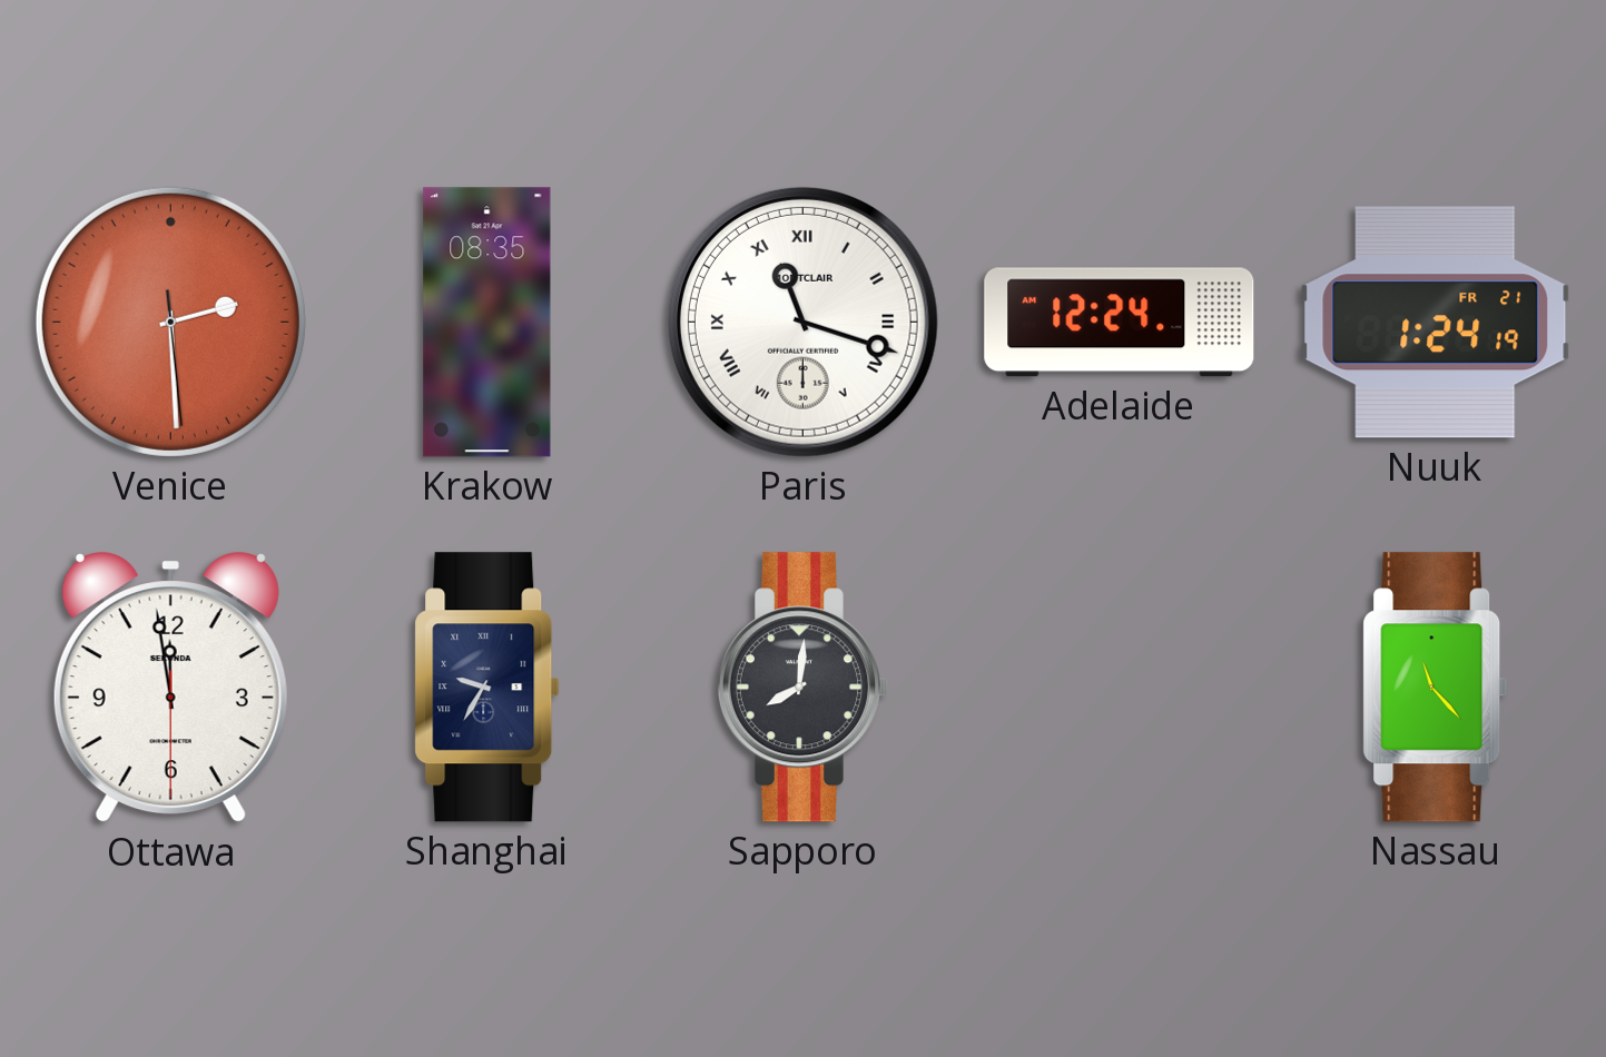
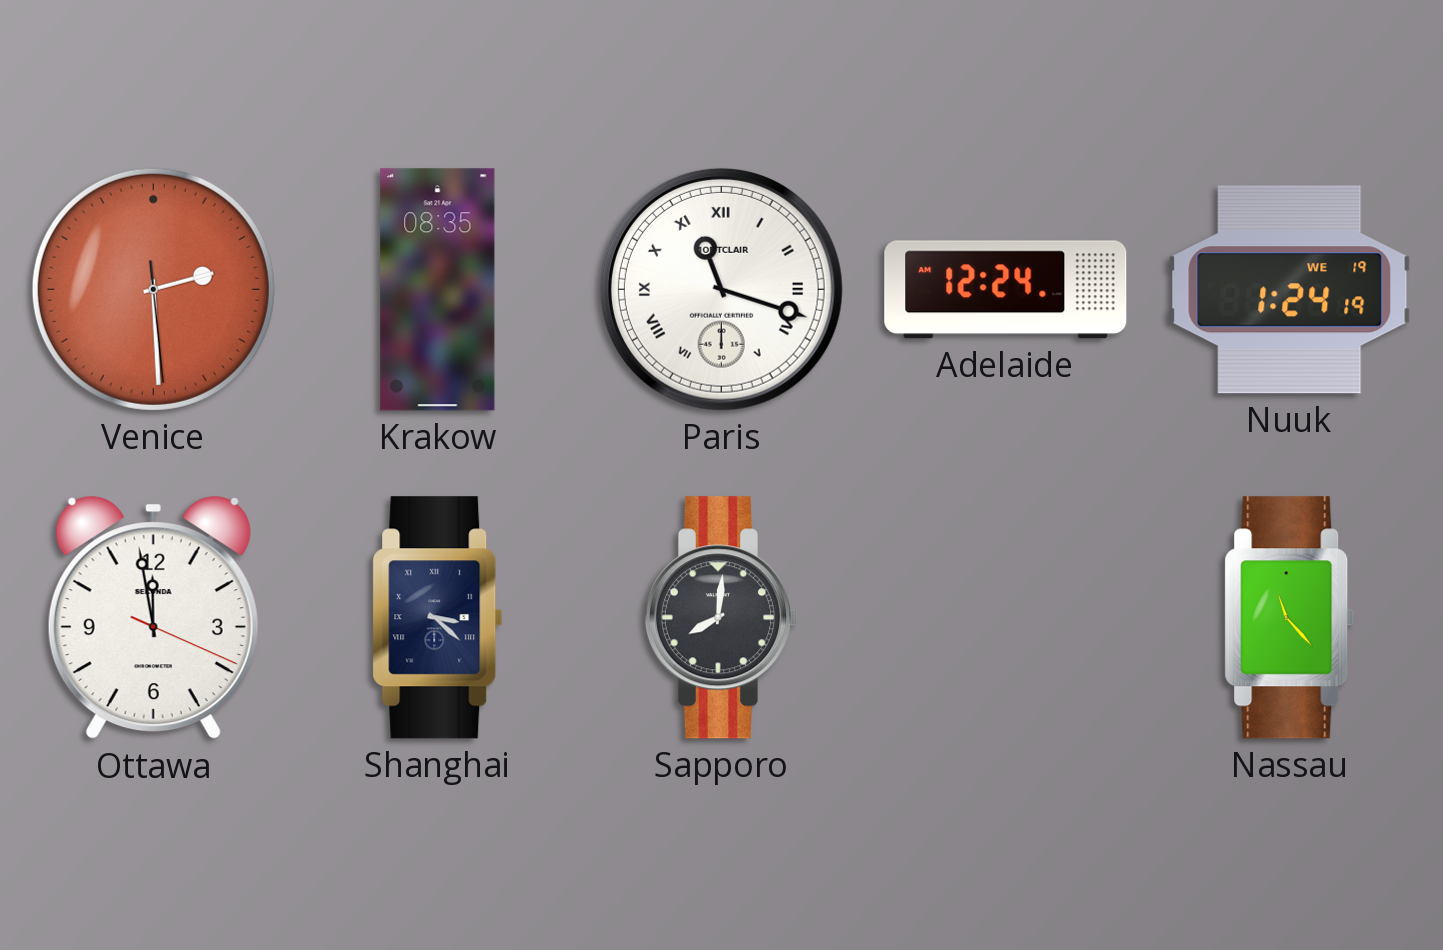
Nuuk date: FR 21 -> WE 19 (1290, 290)
Ottawa: 11:58:30 -> 11:58:19 (153, 618)
Shanghai: 9:35 -> 3:22 (438, 618)
